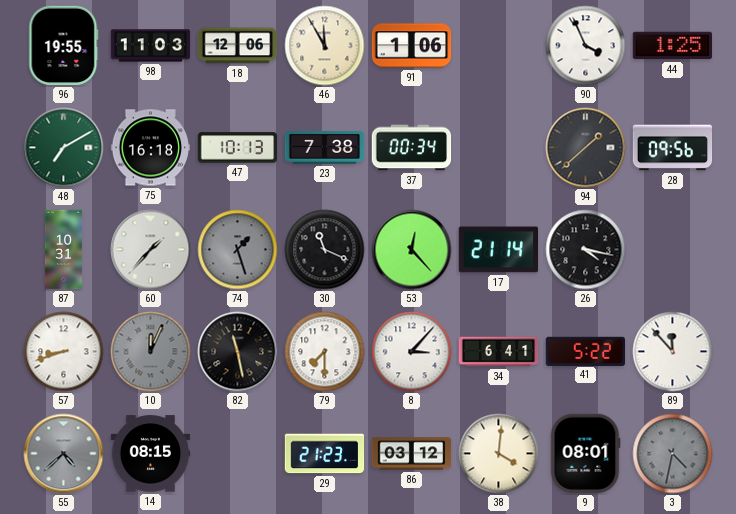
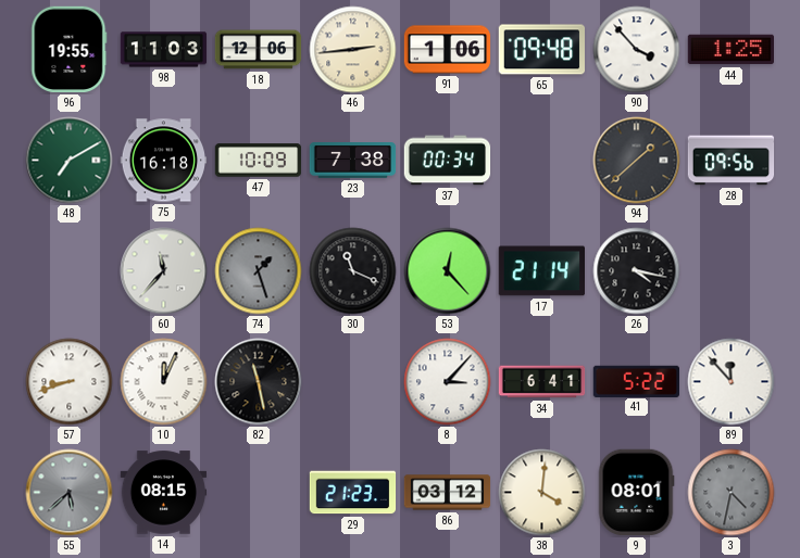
46: 11:55 -> 2:44 (353, 50)
65: none -> 09:48 (541, 50)
90: 3:56 -> 3:53 (637, 50)
47: 10:13 -> 10:09 (259, 161)
87: 10:31 -> none (63, 250)
60: 1:37 -> 11:37 (164, 271)
10 dial: grey -> white (164, 382)
79: 7:30 -> none (325, 352)
55: 4:38 -> 5:38 (70, 493)
